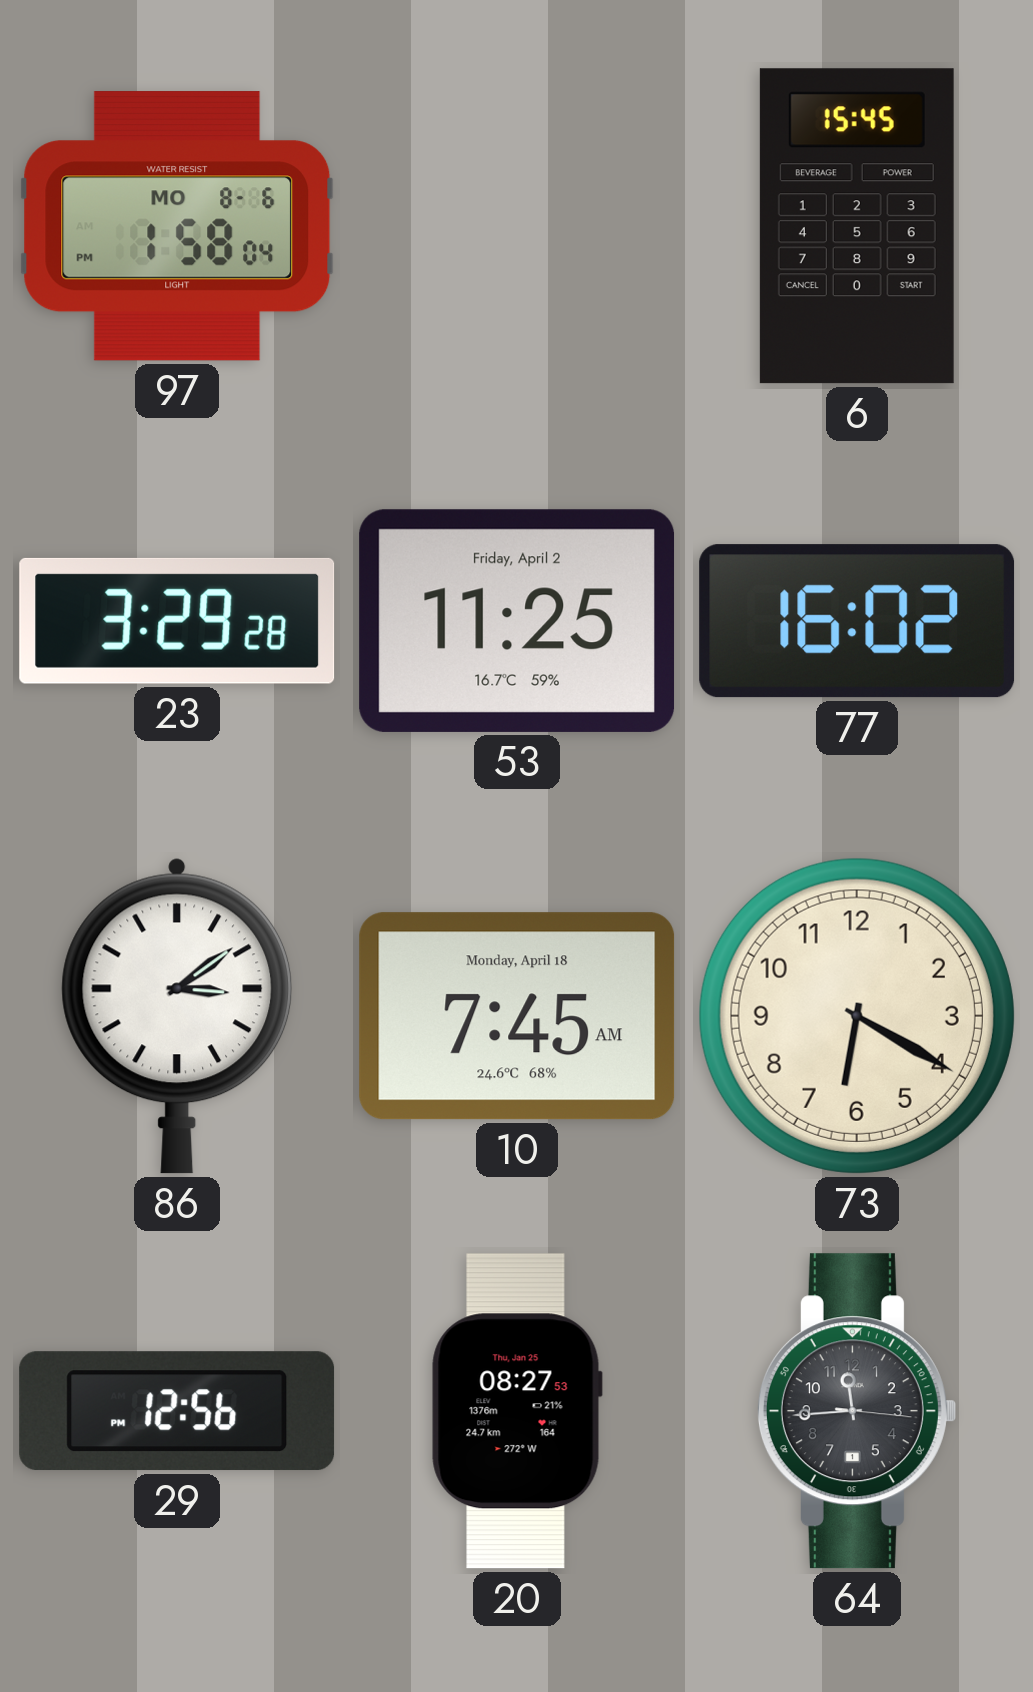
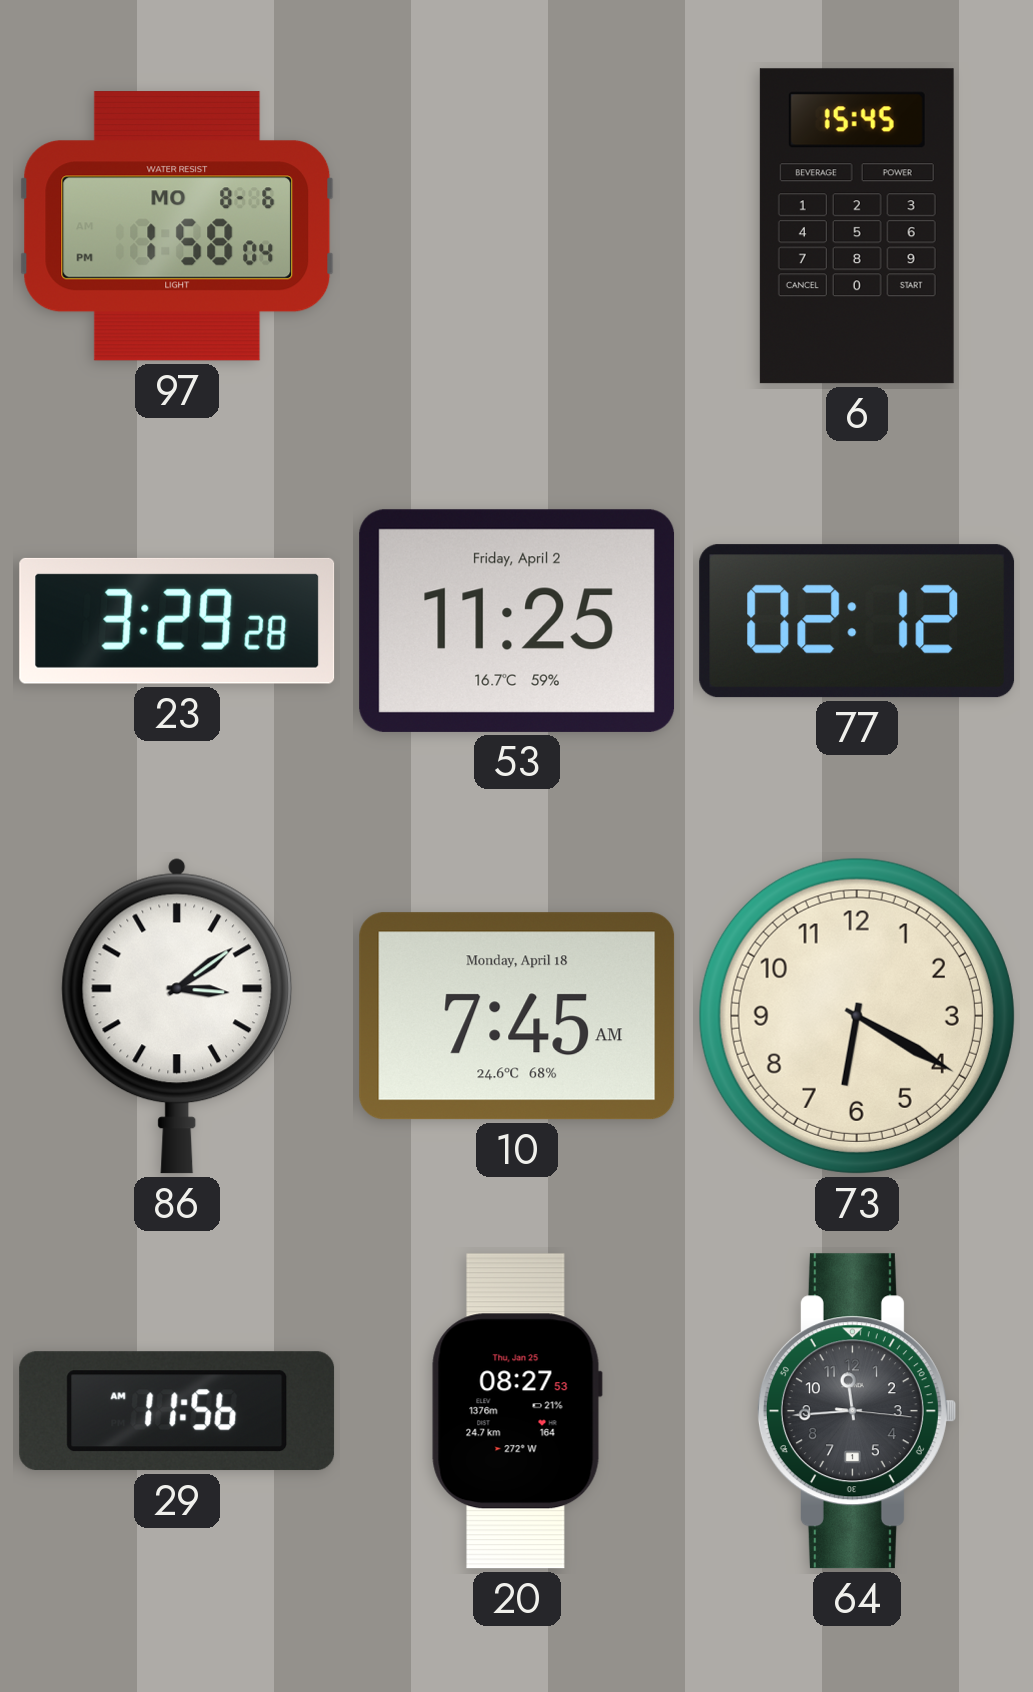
77: 16:02 -> 02:12 (857, 621)
29: 12:56 -> 11:56 (177, 1411)
